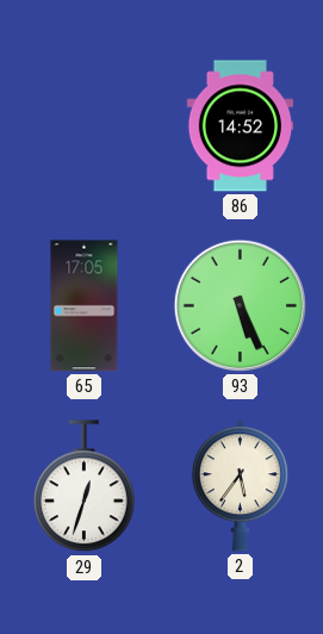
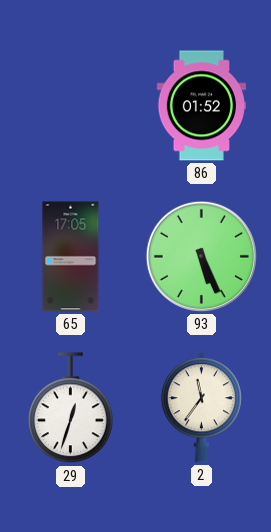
86: 14:52 -> 01:52 (201, 106)
2: 5:36 -> 11:36 (201, 408)
